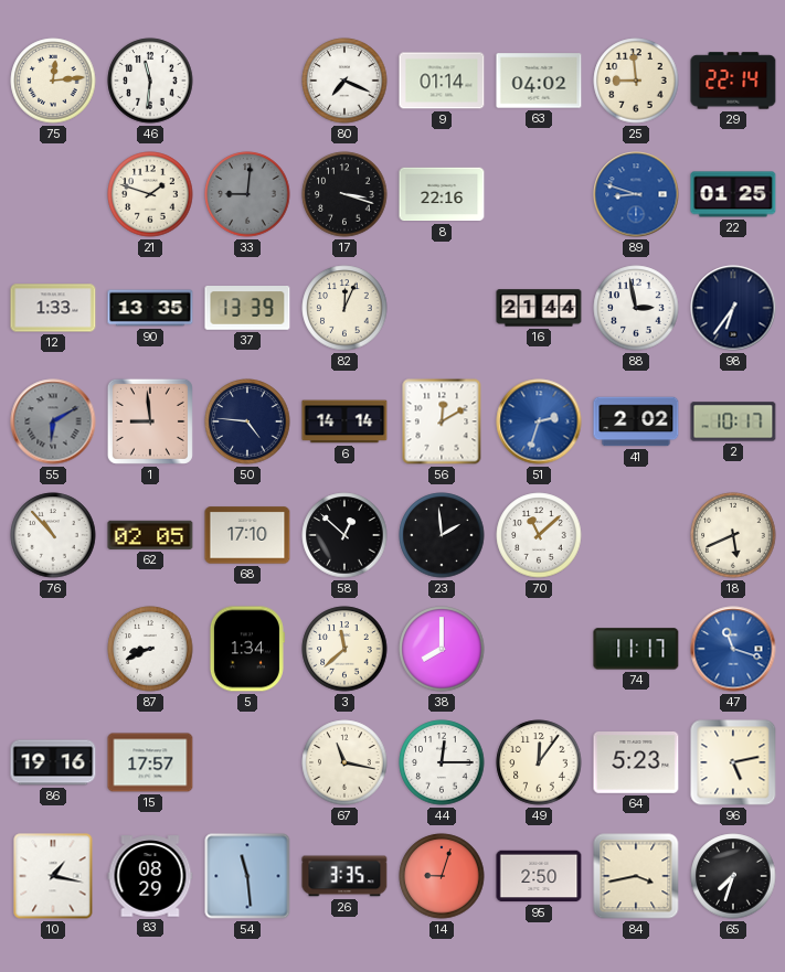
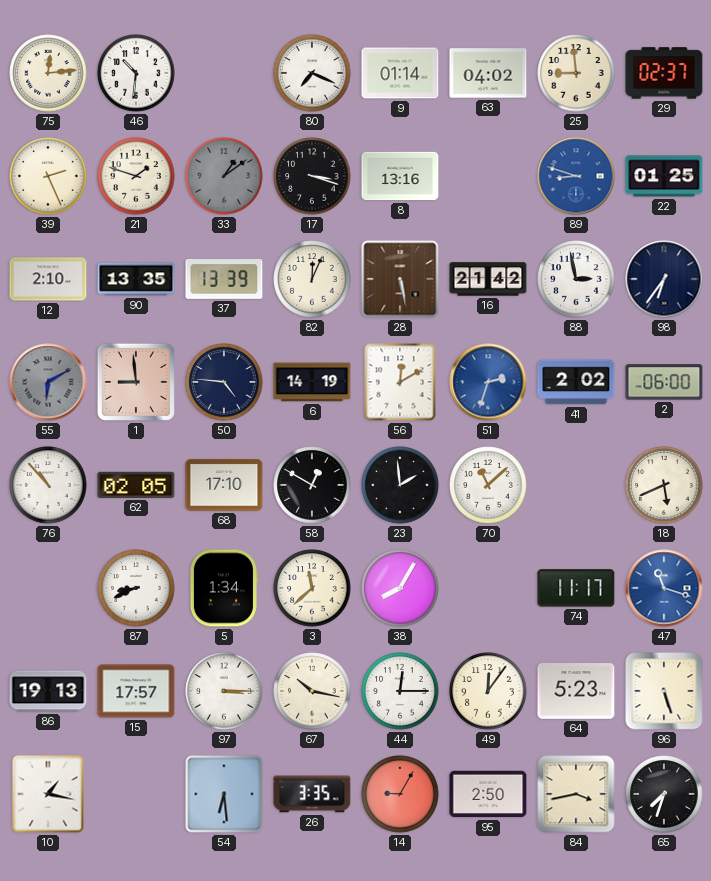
46: 11:31 -> 10:31 (136, 73)
29: 22:14 -> 02:37 (664, 73)
39: none -> 2:26 (48, 176)
33: 9:01 -> 1:09 (224, 176)
8: 22:16 -> 13:16 (400, 176)
12: 1:33 -> 2:10 (48, 279)
28: none -> 5:28 (400, 279)
16: 21:44 -> 21:42 (488, 279)
6: 14:14 -> 14:19 (312, 382)
2: 10:17 -> 06:00 (664, 382)
58: 12:52 -> 12:50 (312, 485)
38: 8:00 -> 8:05 (400, 588)
86: 19:16 -> 19:13 (48, 691)
97: none -> 3:15 (224, 691)
67: 11:17 -> 10:17 (312, 691)
96: 5:13 -> 5:27 (664, 691)
83: 08:29 -> none (150, 876)
54: 11:29 -> 6:29 (224, 794)
14: 9:03 -> 9:05 (400, 794)
